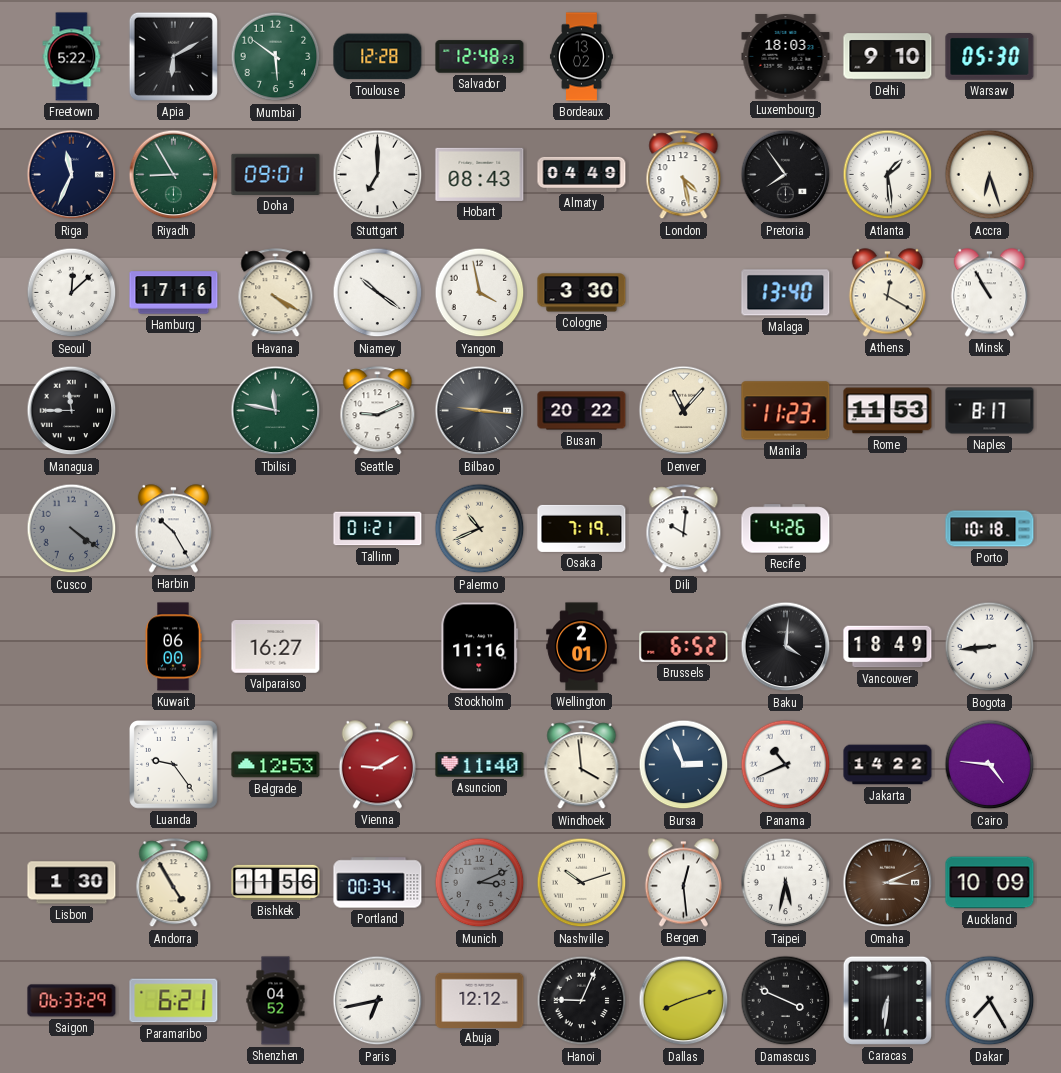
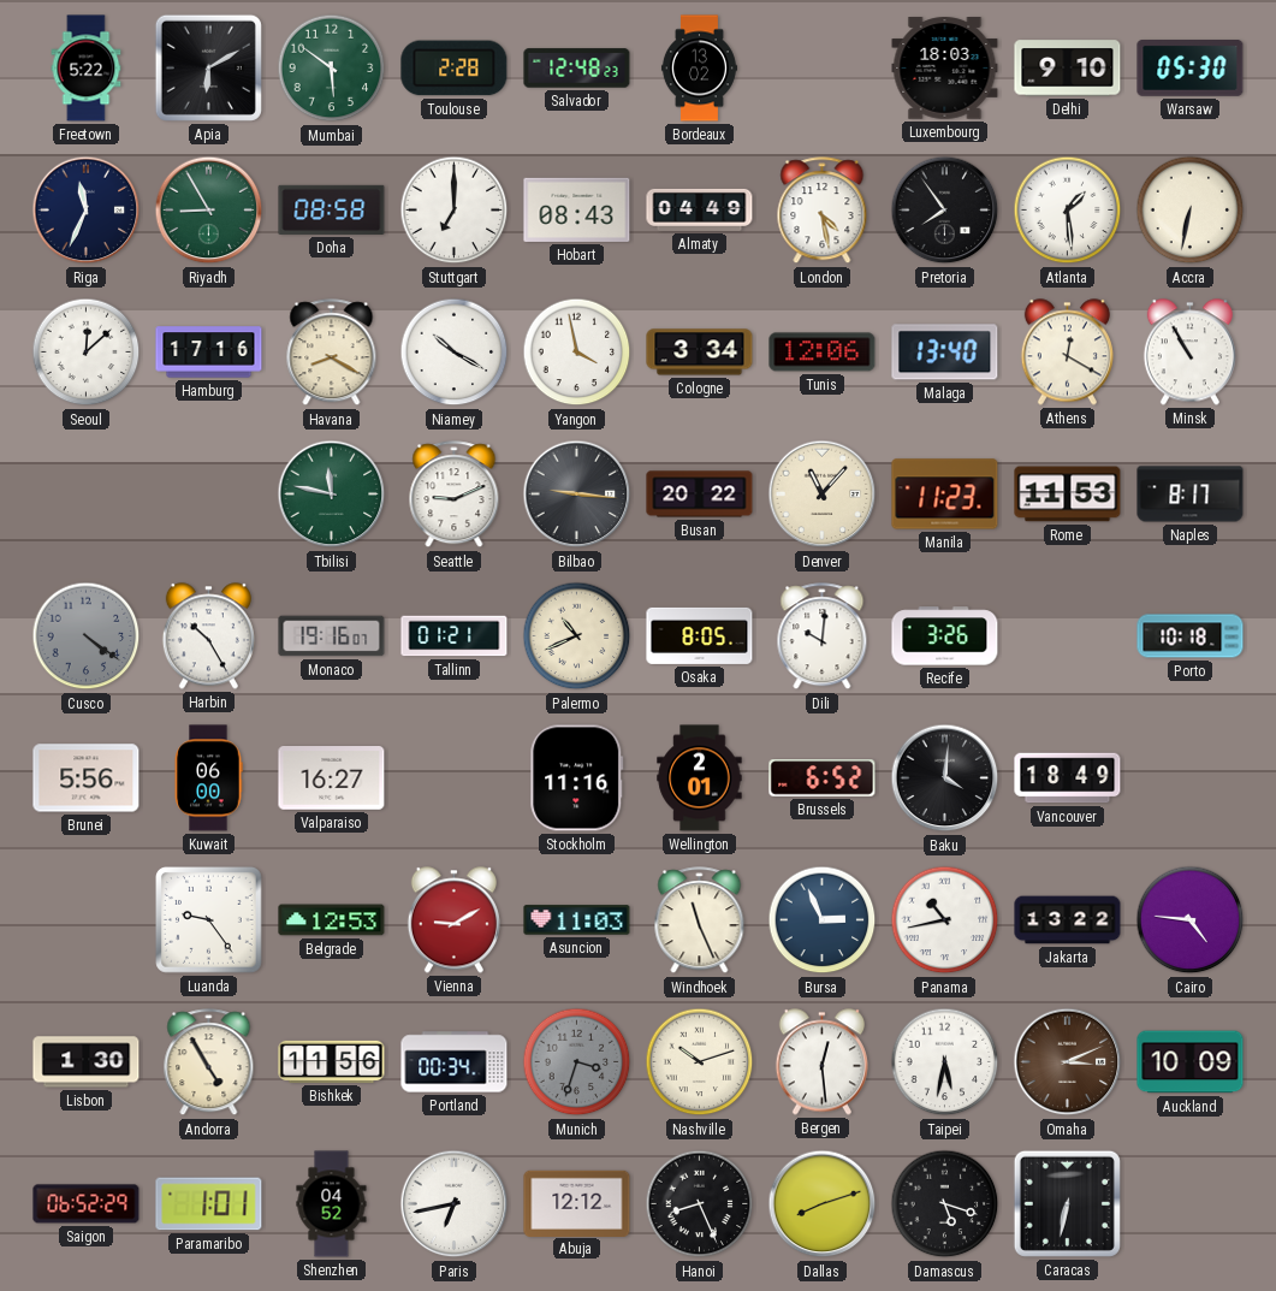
Toulouse: 12:28 -> 2:28 (455, 69)
Doha: 09:01 -> 08:58 (332, 209)
Accra: 6:27 -> 6:32 (1191, 211)
Havana: 4:20 -> 8:20 (332, 353)
Niamey: 10:21 -> 10:20 (455, 353)
Cologne: 3:30 -> 3:34 (700, 353)
Tunis: none -> 12:06 (823, 353)
Managua: 11:45 -> none (72, 411)
Monaco: none -> 19:16 (332, 636)
Osaka: 7:19 -> 8:05 (700, 635)
Recife: 4:26 -> 3:26 (945, 636)
Brunei: none -> 5:56 (87, 778)
Bogota: 8:44 -> none (990, 647)
Asuncion: 11:40 -> 11:03 (577, 920)
Windhoek: 3:59 -> 11:26 (700, 920)
Panama: 10:41 -> 10:43 (945, 920)
Jakarta: 14:22 -> 13:22 (1068, 920)
Munich: 3:11 -> 3:33 (577, 1062)
Saigon: 06:33 -> 06:52 (87, 1204)
Paramaribo: 6:21 -> 1:01 (209, 1204)
Hanoi: 9:04 -> 8:26 (700, 1204)
Damascus: 3:49 -> 5:18 (945, 1204)
Caracas: 6:31 -> 6:32 (1067, 1203)
Dakar: 7:25 -> none (990, 1001)
